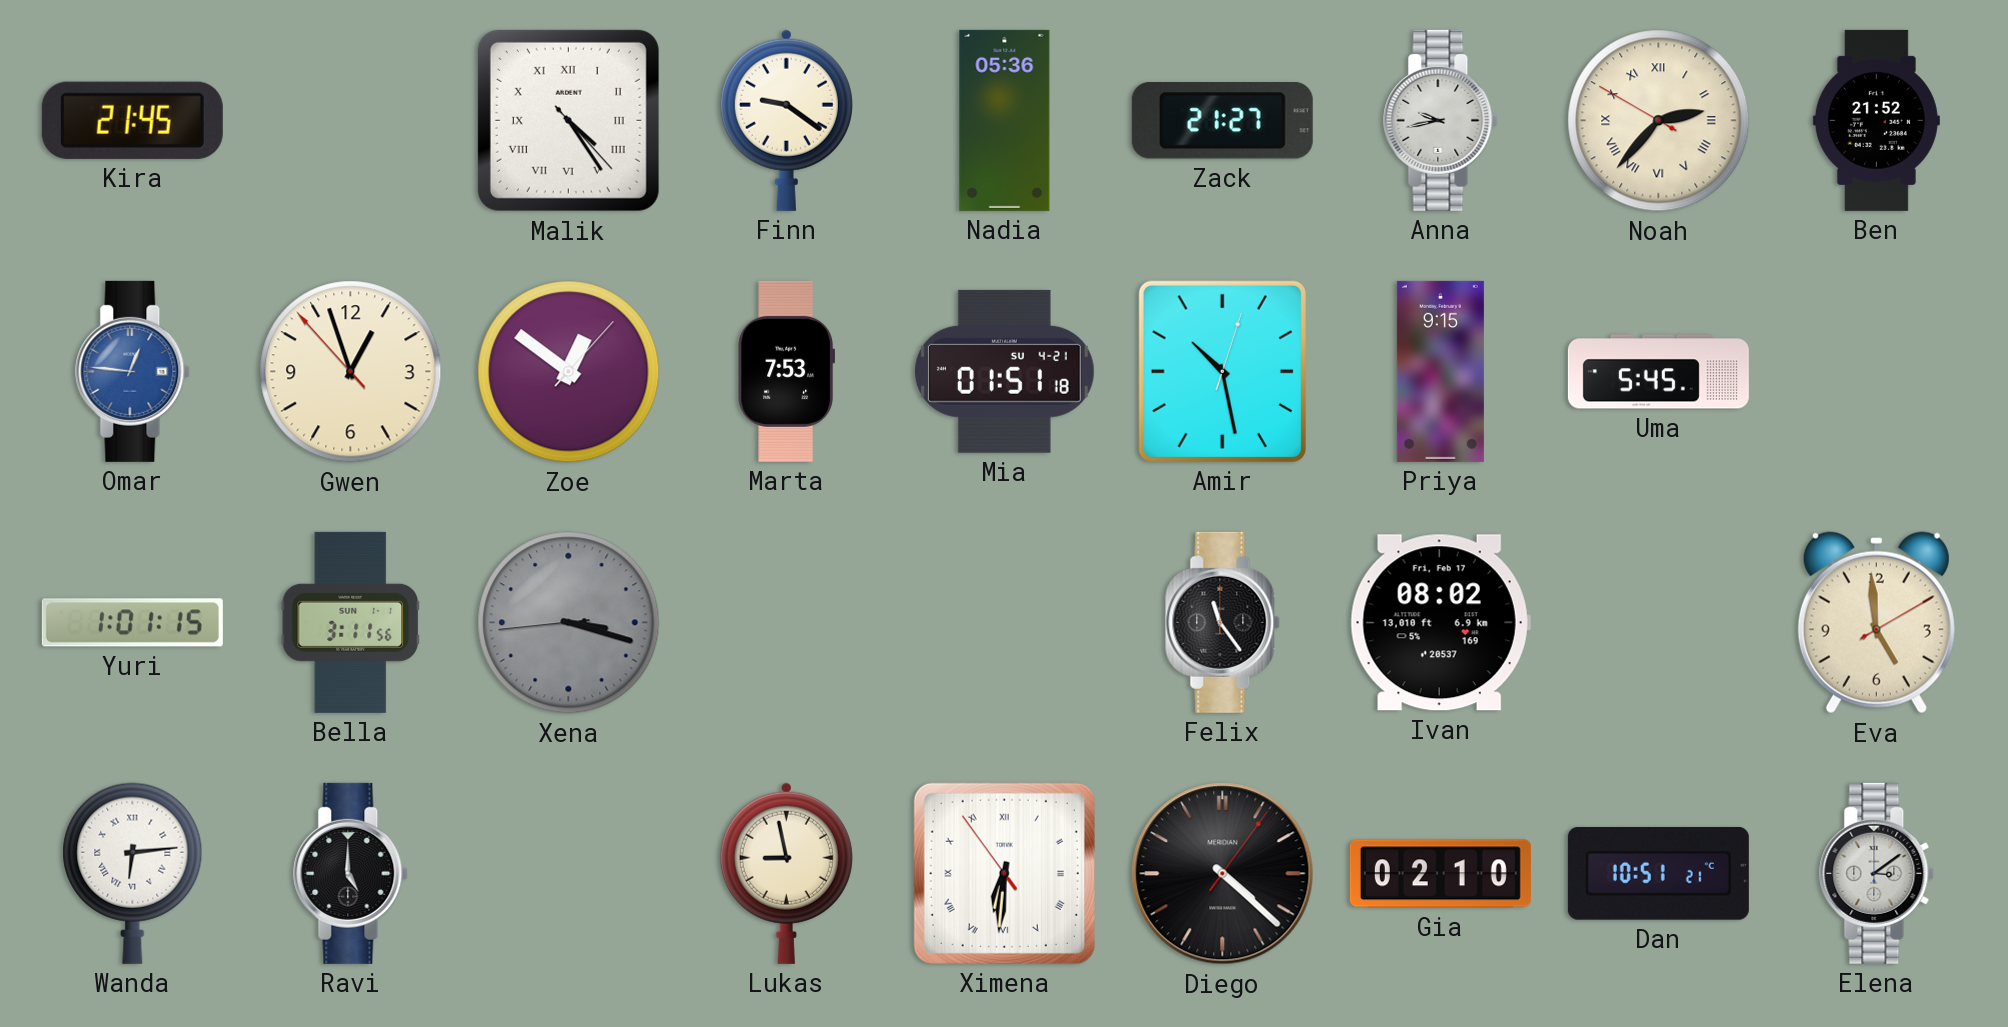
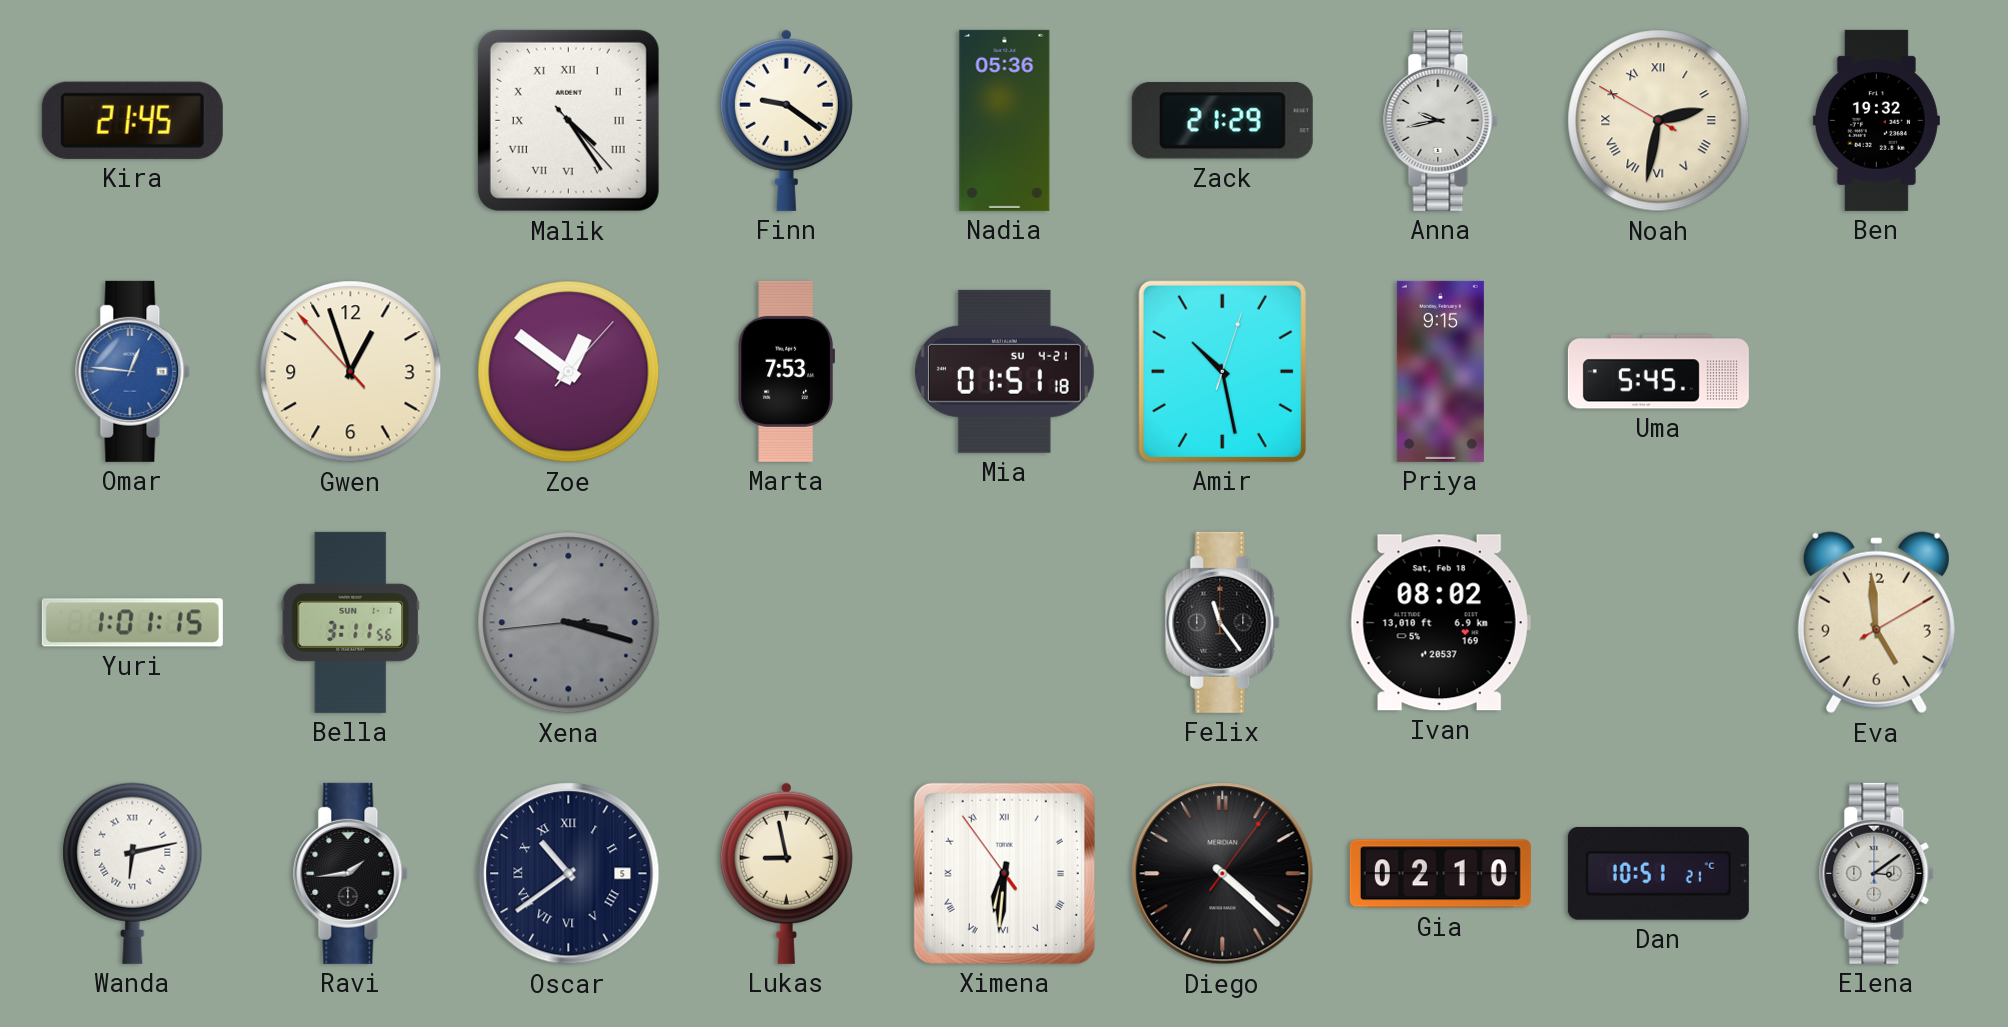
Zack: 21:27 -> 21:29 (1222, 121)
Noah: 2:36 -> 2:31 (1659, 121)
Ben: 21:52 -> 19:32 (1876, 120)
Ivan date: Fri, Feb 17 -> Sat, Feb 18 (1440, 623)
Wanda: 6:14 -> 6:13 (133, 873)
Ravi: 5:00 -> 1:44 (351, 873)
Oscar: none -> 10:39 (569, 874)
